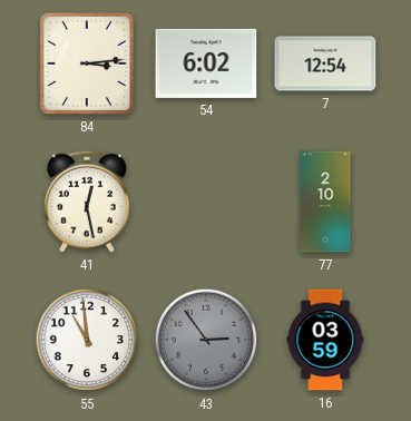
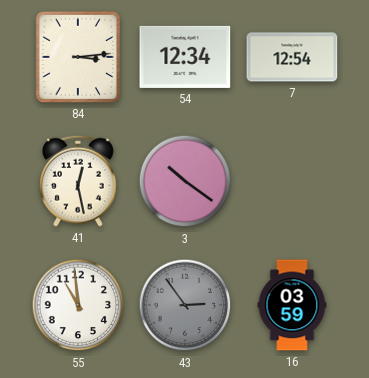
54: 6:02 -> 12:34 (185, 57)
3: none -> 10:21 (185, 181)
77: 2:10 -> none (325, 202)
